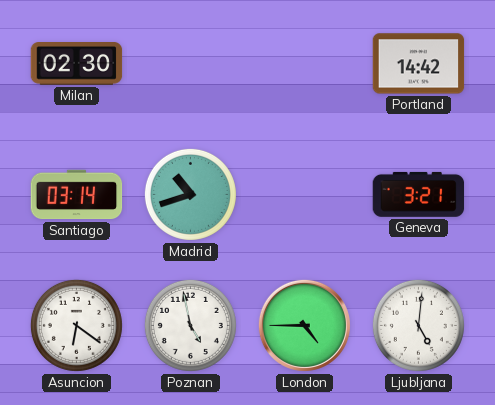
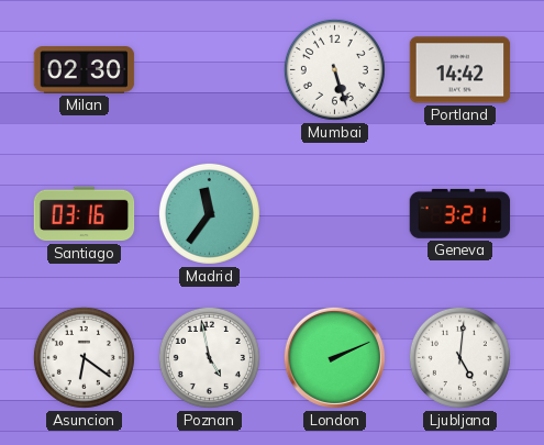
Mumbai: none -> 5:27 (334, 69)
Santiago: 03:14 -> 03:16 (85, 214)
Madrid: 10:42 -> 11:36 (209, 213)
London: 4:45 -> 2:11 (334, 357)
